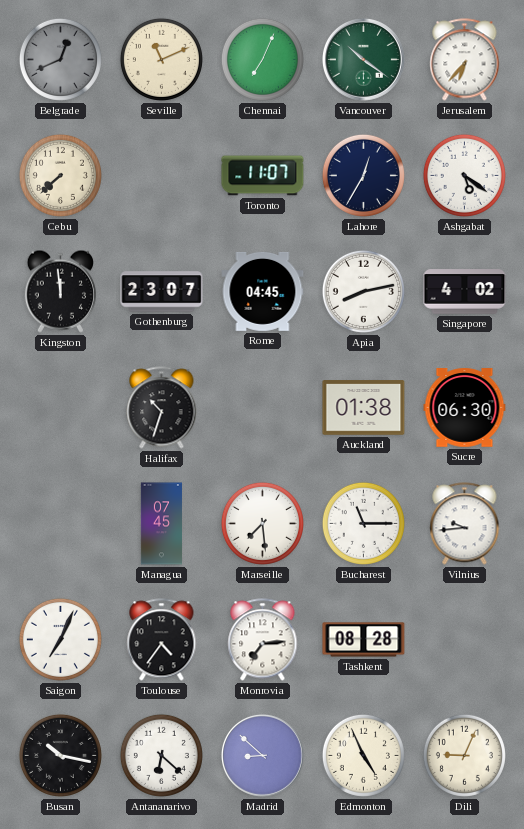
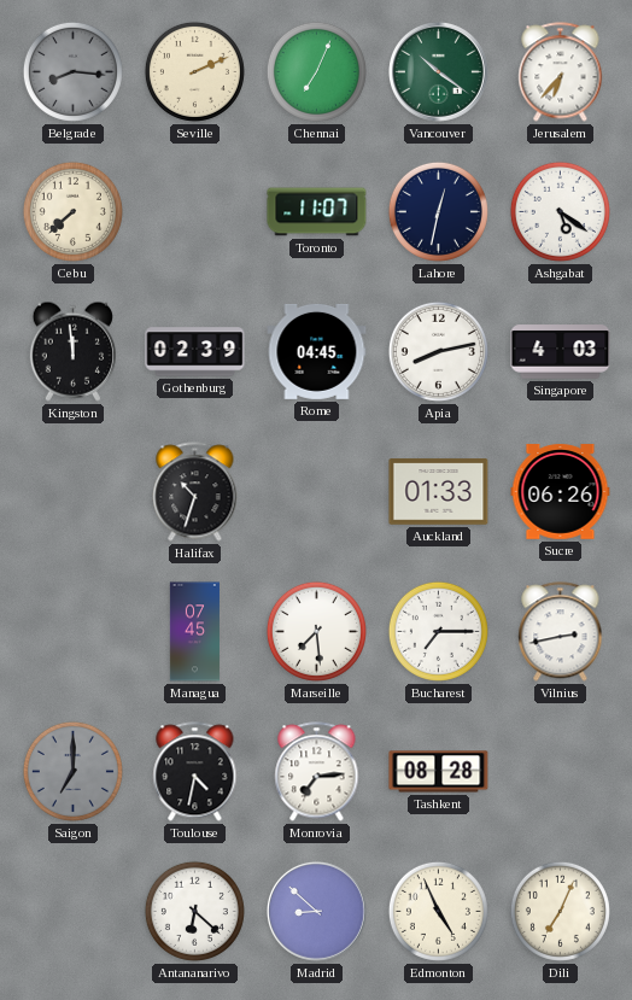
Belgrade: 12:41 -> 8:16 (72, 71)
Seville: 11:11 -> 2:11 (194, 71)
Lahore: 12:35 -> 12:32 (438, 211)
Gothenburg: 23:07 -> 02:39 (195, 352)
Singapore: 4:02 -> 4:03 (561, 352)
Auckland: 01:38 -> 01:33 (439, 492)
Sucre: 06:30 -> 06:26 (561, 492)
Bucharest: 11:15 -> 7:15 (438, 631)
Vilnius: 9:44 -> 2:43 (561, 632)
Saigon: 7:04 -> 7:00 (72, 771)
Saigon dial: white -> grey (72, 771)
Toulouse: 4:36 -> 4:32 (195, 772)
Busan: 10:17 -> none (60, 755)
Dili: 9:04 -> 7:04 (560, 911)
